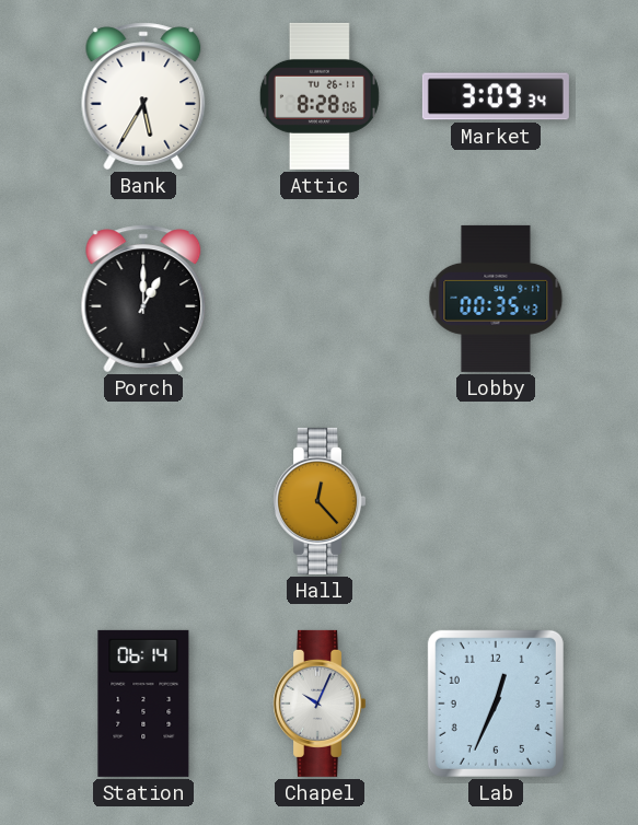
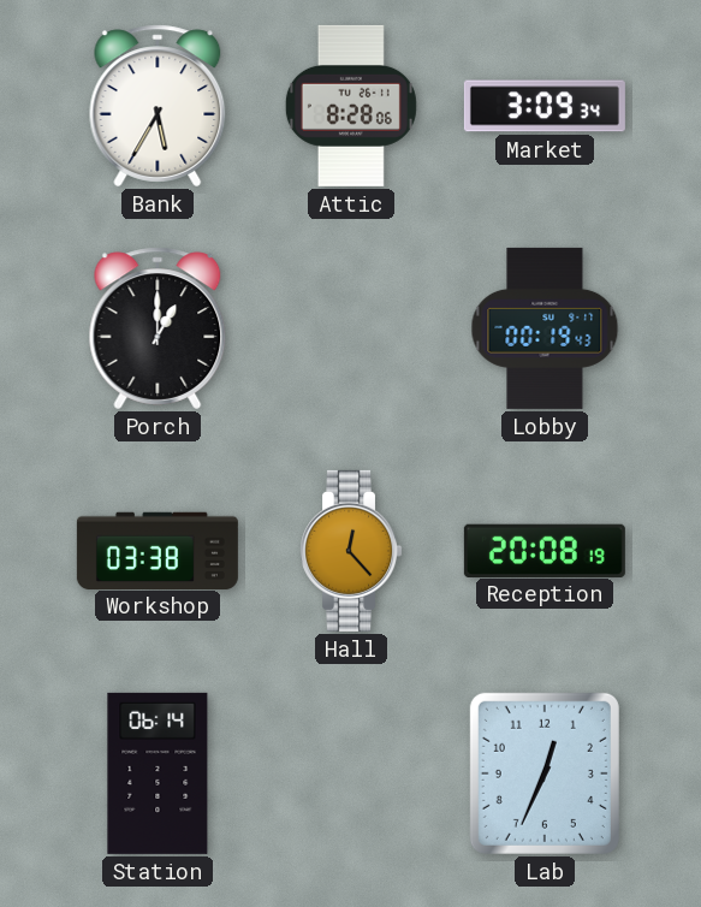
Lobby: 00:35 -> 00:19 (545, 328)
Workshop: none -> 03:38 (158, 550)
Reception: none -> 20:08 (545, 550)
Chapel: 10:04 -> none (320, 704)
